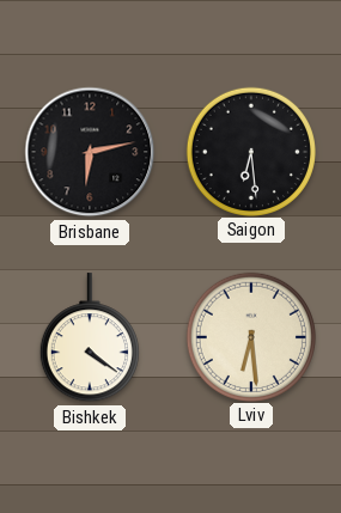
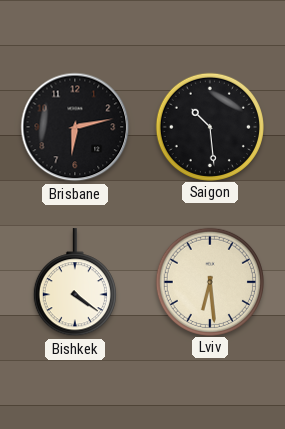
Saigon: 6:29 -> 10:29 (210, 126)
